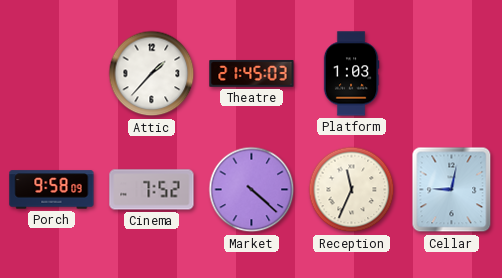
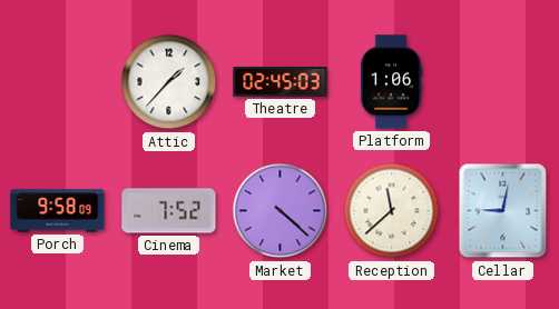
Theatre: 21:45 -> 02:45 (281, 82)
Platform: 1:03 -> 1:06 (391, 82)
Reception: 11:34 -> 11:38 (392, 211)
